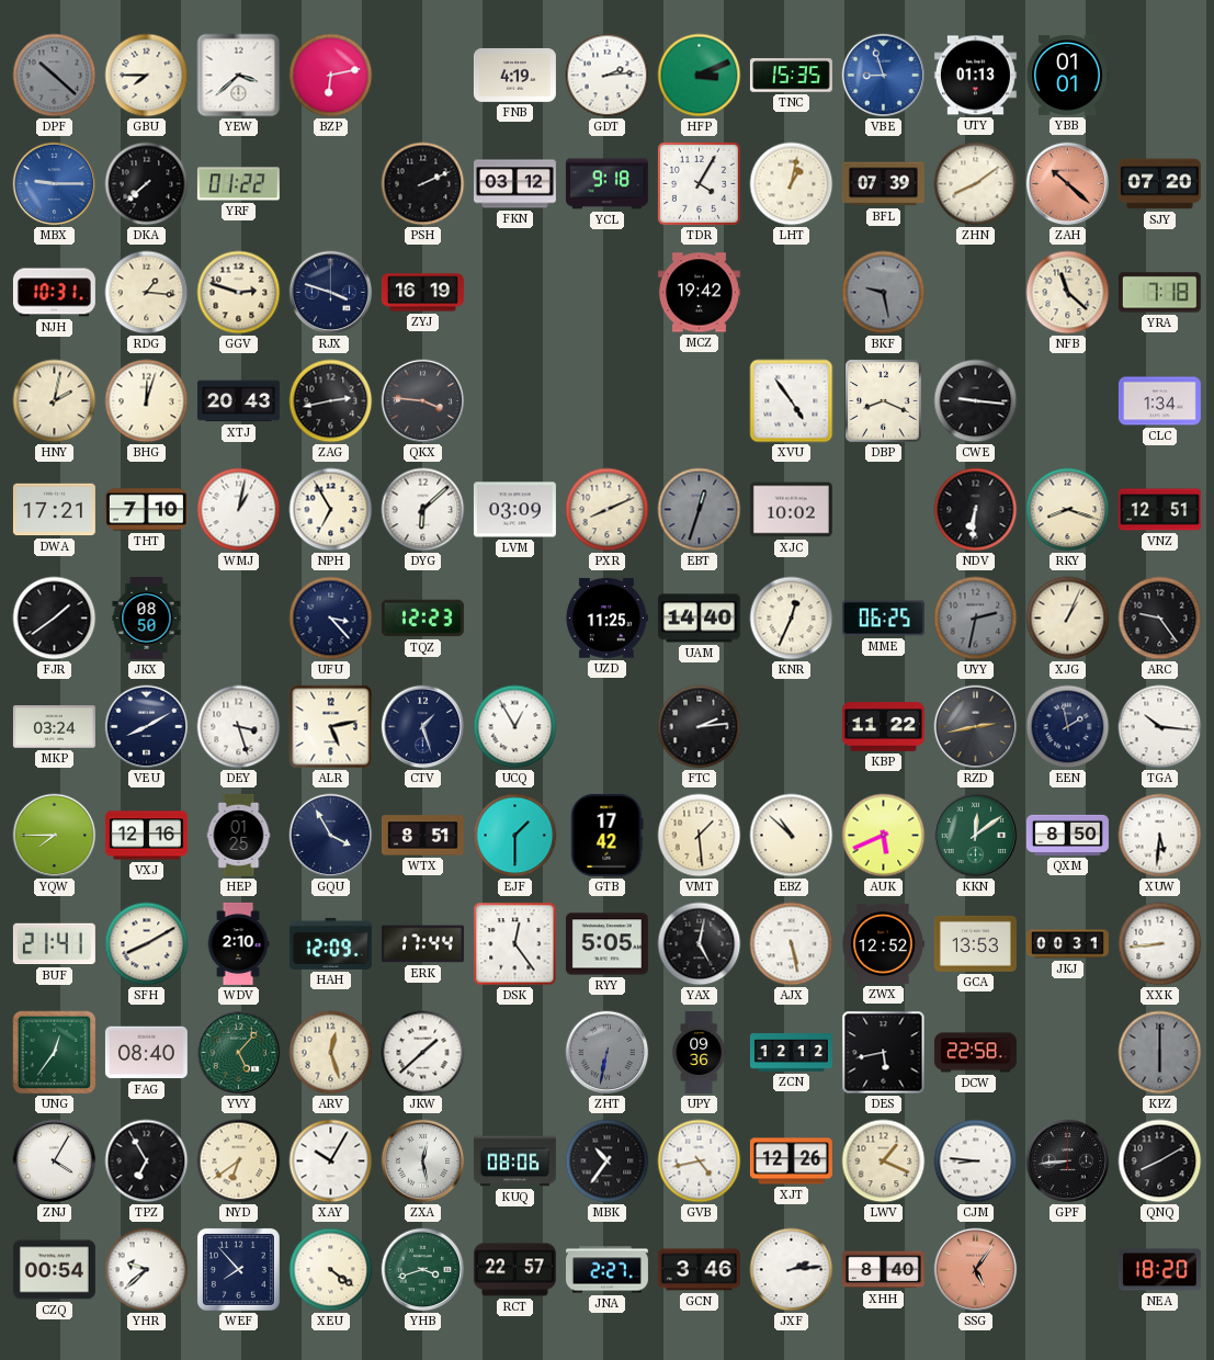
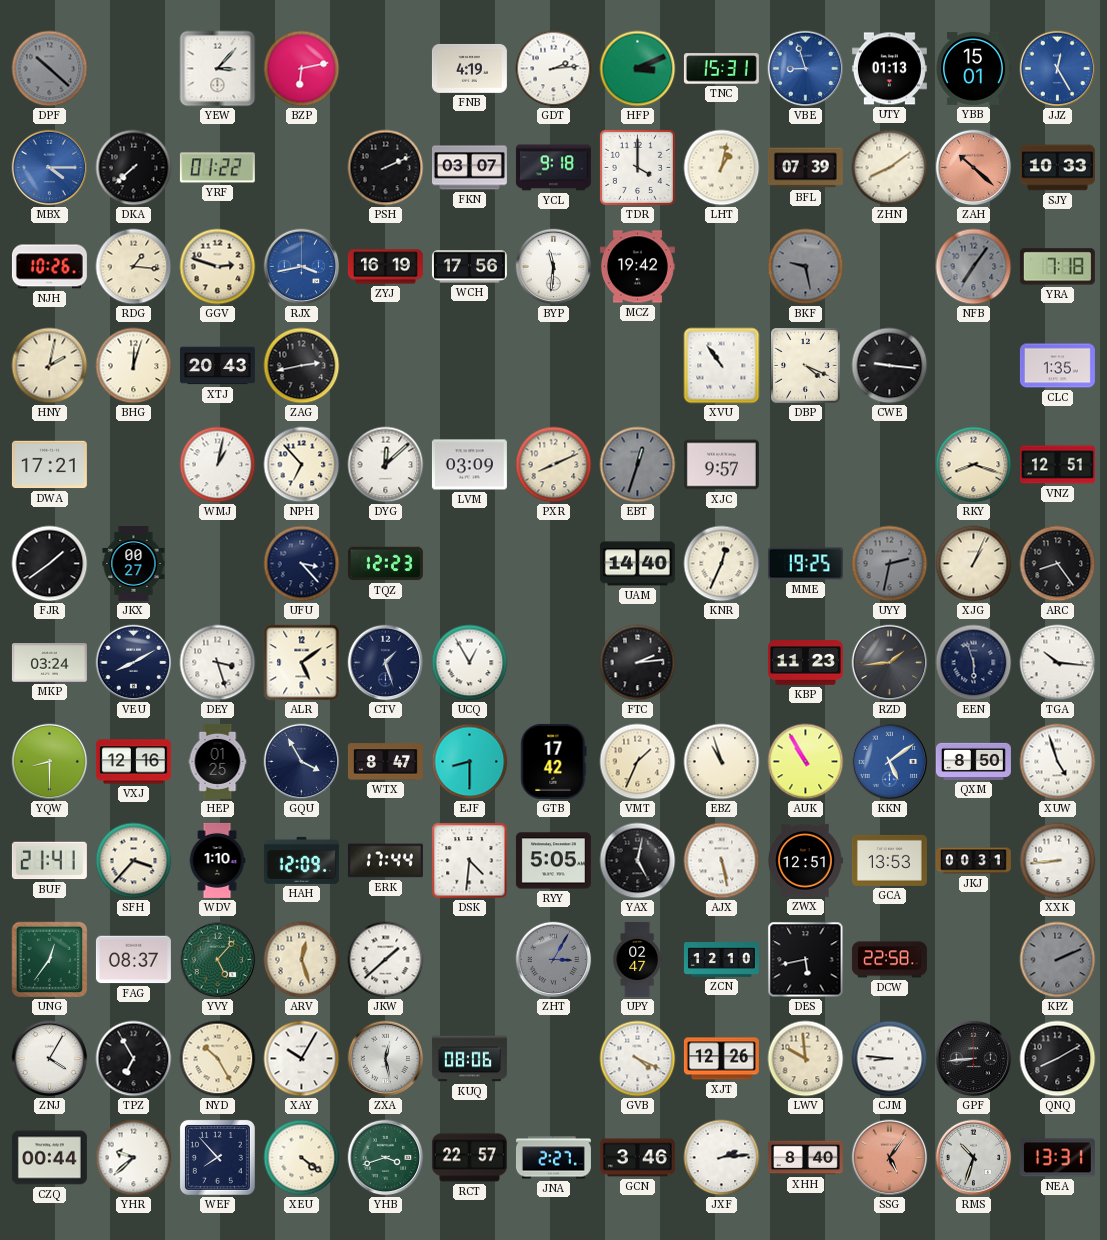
GBU: 7:45 -> none (147, 76)
YEW: 3:38 -> 3:07 (218, 69)
TNC: 15:35 -> 15:31 (721, 69)
YBB: 01:01 -> 15:01 (973, 68)
JJZ: none -> 12:25 (1058, 69)
MBX: 9:15 -> 4:15 (50, 168)
FKN: 03:12 -> 03:07 (469, 168)
TDR: 4:05 -> 4:00 (637, 167)
SJY: 07:20 -> 10:33 (1057, 168)
NJH: 10:31 -> 10:26 (49, 267)
RJX: 3:48 -> 3:43 (302, 267)
RJX dial: navy -> blue (302, 267)
WCH: none -> 17:56 (469, 267)
BYP: none -> 11:31 (554, 267)
NFB: 11:22 -> 7:06 (974, 267)
NFB dial: cream -> grey (974, 267)
QKX: 3:46 -> none (423, 401)
XVU: 4:54 -> 10:54 (722, 366)
DBP: 8:19 -> 4:19 (806, 366)
CLC: 1:34 -> 1:35 (1057, 366)
THT: 7:10 -> none (146, 510)
NPH: 6:55 -> 6:53 (302, 465)
DYG: 6:08 -> 12:08 (386, 465)
XJC: 10:02 -> 9:57 (721, 465)
NDV: 6:31 -> none (976, 510)
JKX: 08:50 -> 00:27 (134, 563)
UZD: 11:25 -> none (606, 619)
MME: 06:25 -> 19:25 (805, 564)
ARC: 9:24 -> 8:24 (1058, 564)
ALR: 5:13 -> 5:09 (302, 663)
KBP: 11:22 -> 11:23 (805, 663)
RZD: 2:43 -> 1:44 (890, 663)
EEN: 1:58 -> 5:57 (974, 663)
YQW: 7:45 -> 8:30 (50, 762)
WTX: 8:51 -> 8:47 (385, 762)
EJF: 1:30 -> 8:30 (470, 762)
VMT: 1:29 -> 1:34 (638, 762)
EBZ: 10:52 -> 10:57 (722, 762)
AUK: 5:41 -> 10:55 (806, 762)
KKN: 12:09 -> 5:09 (890, 762)
KKN dial: green -> blue (890, 762)
XUW: 5:31 -> 4:57 (1058, 762)
SFH: 8:10 -> 3:37 (134, 861)
WDV: 2:10 -> 1:10 (217, 860)
DSK: 12:24 -> 4:31 (470, 861)
ZWX: 12:52 -> 12:51 (805, 860)
FAG: 08:40 -> 08:37 (133, 960)
ZHT: 6:32 -> 3:05 (554, 960)
UPY: 09:36 -> 02:47 (637, 959)
ZCN: 12:12 -> 12:10 (721, 960)
KPZ: 6:00 -> 2:11 (1058, 960)
NYD: 6:39 -> 10:25 (218, 1059)
MBK: 10:36 -> none (608, 1161)
GVB: 4:43 -> 4:19 (638, 1059)
LWV: 1:19 -> 9:59 (806, 1059)
CZQ: 00:54 -> 00:44 (49, 1158)
RMS: none -> 10:33 (974, 1158)
NEA: 18:20 -> 13:31 (1057, 1158)
